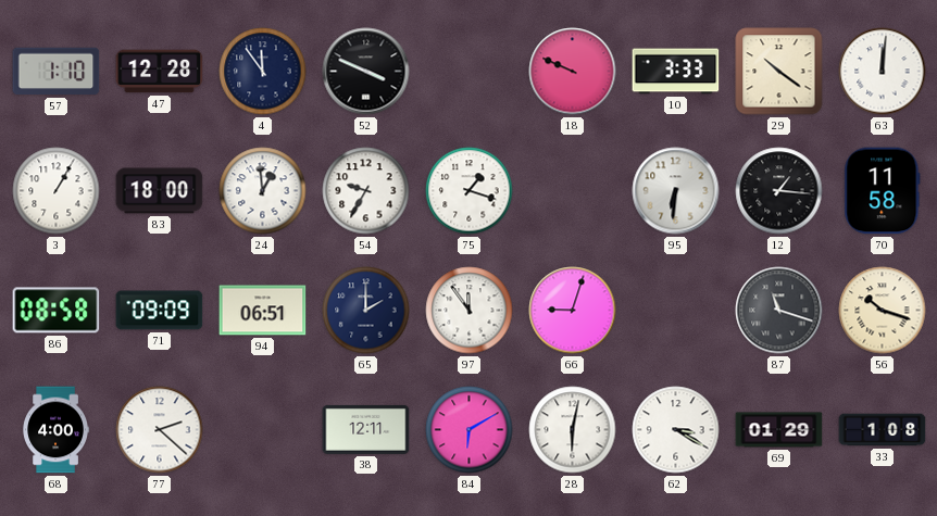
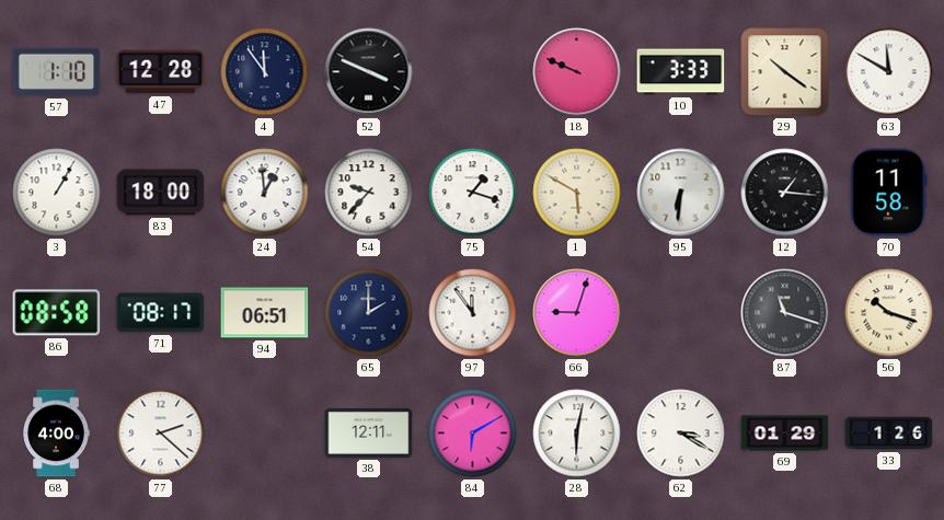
63: 12:01 -> 11:50 (889, 72)
54: 9:35 -> 9:37 (369, 193)
1: none -> 5:50 (577, 193)
71: 09:09 -> 08:17 (161, 313)
33: 1:08 -> 1:26 (889, 434)
